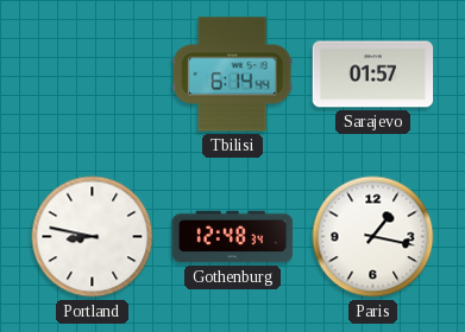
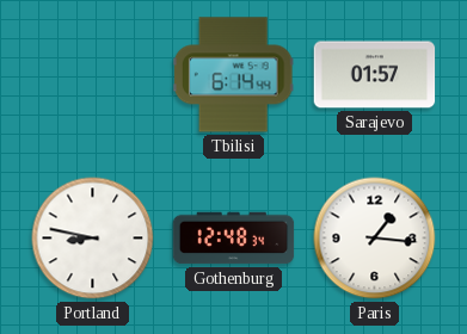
Paris: 1:17 -> 1:16 (375, 239)
